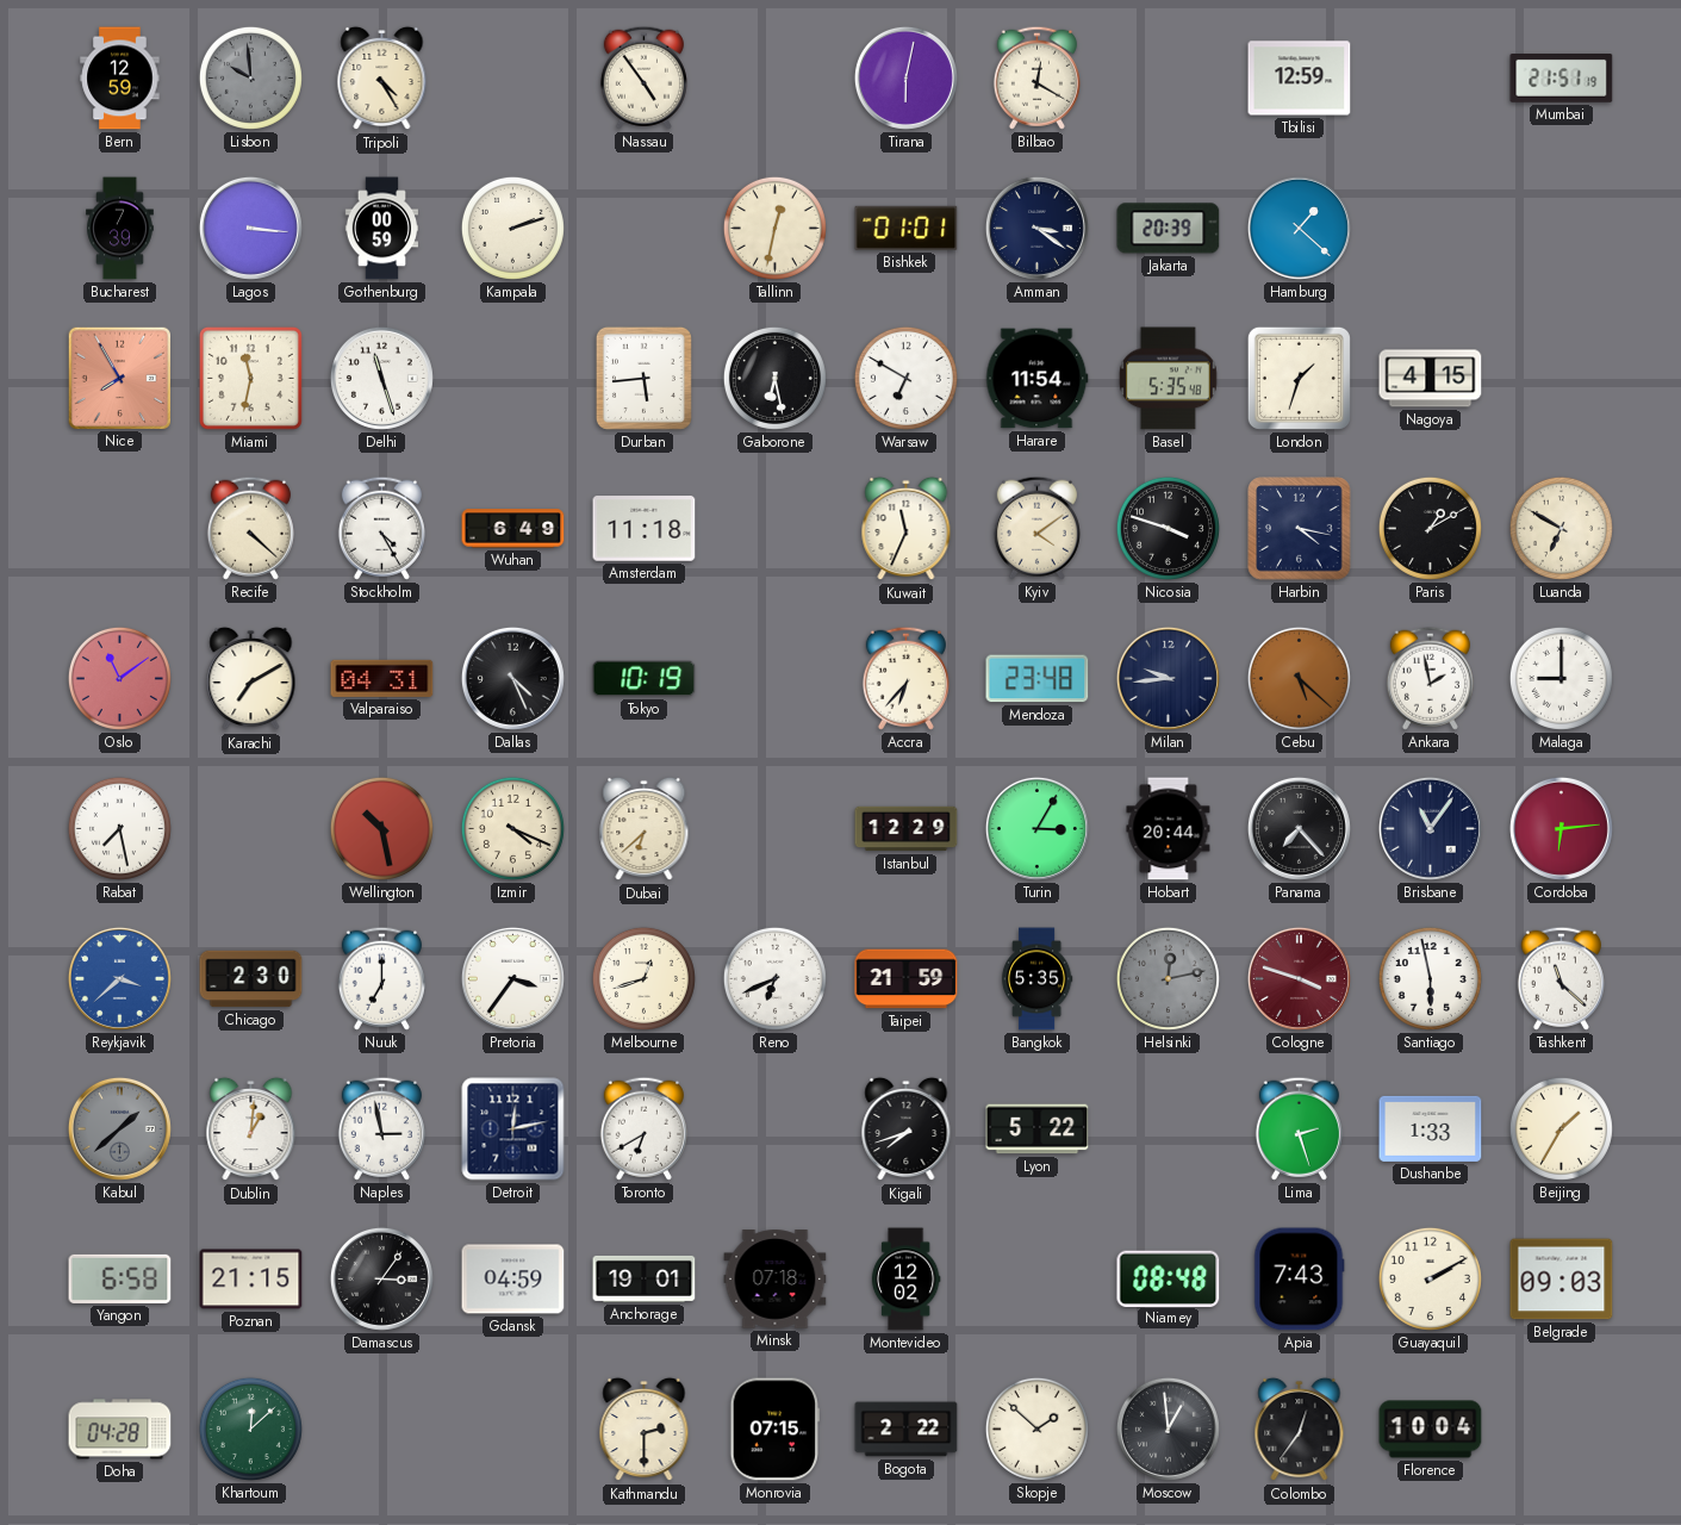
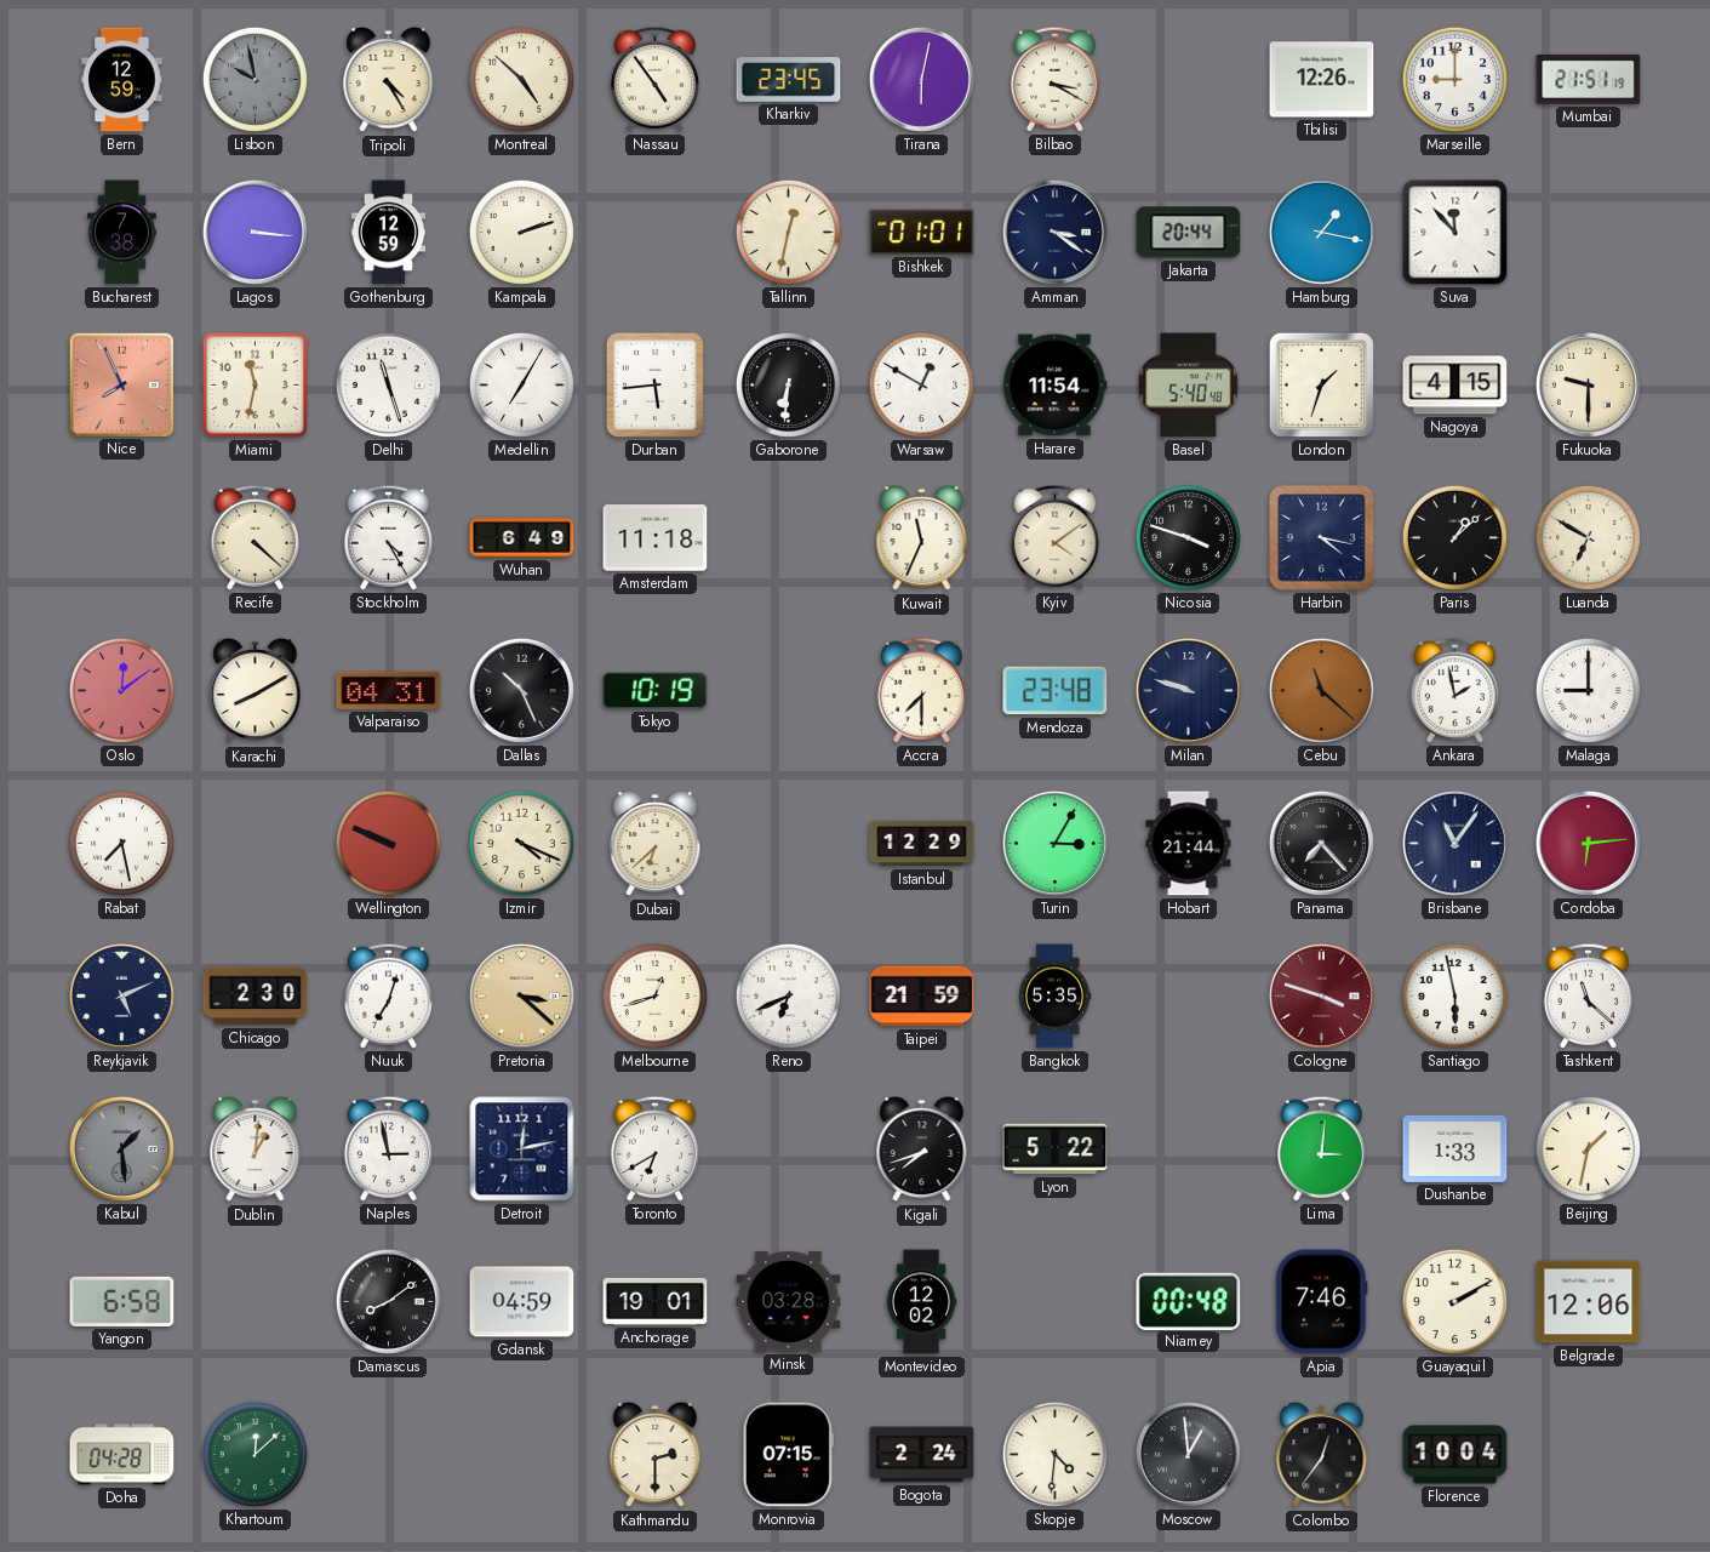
Lisbon: 9:59 -> 9:58 (255, 79)
Montreal: none -> 4:52 (521, 79)
Kharkiv: none -> 23:45 (789, 80)
Bilbao: 12:20 -> 3:20 (1054, 79)
Tbilisi: 12:59 -> 12:26 (1322, 80)
Marseille: none -> 9:00 (1454, 79)
Bucharest: 7:39 -> 7:38 (122, 233)
Gothenburg: 00:59 -> 12:59 (389, 233)
Jakarta: 20:39 -> 20:44 (1189, 233)
Hamburg: 1:22 -> 1:17 (1321, 232)
Suva: none -> 11:53 (1455, 233)
Nice: 7:55 -> 7:56 (121, 384)
Medellin: none -> 7:05 (521, 384)
Gaborone: 6:28 -> 6:31 (788, 384)
Warsaw: 6:50 -> 12:50 (921, 384)
Basel: 5:35 -> 5:40 (1188, 386)
Fukuoka: none -> 9:30 (1588, 384)
Paris: 1:10 -> 1:08 (1454, 537)
Oslo: 11:09 -> 12:09 (121, 690)
Karachi: 7:10 -> 8:10 (256, 691)
Dallas: 4:26 -> 10:26 (521, 690)
Accra: 6:37 -> 7:30 (921, 690)
Milan: 9:44 -> 9:48 (1188, 690)
Cebu: 5:22 -> 11:22 (1321, 690)
Wellington: 10:28 -> 9:49 (388, 843)
Hobart: 20:44 -> 21:44 (1189, 844)
Reykjavik: 3:38 -> 5:11 (121, 995)
Reykjavik dial: blue -> navy (121, 995)
Nuuk: 7:00 -> 7:03 (388, 995)
Pretoria: 3:36 -> 3:22 (521, 995)
Pretoria dial: white -> champagne (521, 995)
Helsinki: 12:13 -> none (1168, 978)
Kabul: 1:38 -> 1:29 (121, 1148)
Lima: 2:27 -> 3:01 (1321, 1148)
Beijing: 1:35 -> 1:32 (1588, 1148)
Poznan: 21:15 -> none (251, 1280)
Damascus: 3:06 -> 8:09 (388, 1301)
Minsk: 07:18 -> 03:28 (789, 1302)
Niamey: 08:48 -> 00:48 (1189, 1301)
Apia: 7:43 -> 7:46 (1322, 1302)
Belgrade: 09:03 -> 12:06 (1589, 1302)
Bogota: 2:22 -> 2:24 (922, 1455)
Skopje: 1:52 -> 4:31 (1054, 1454)
